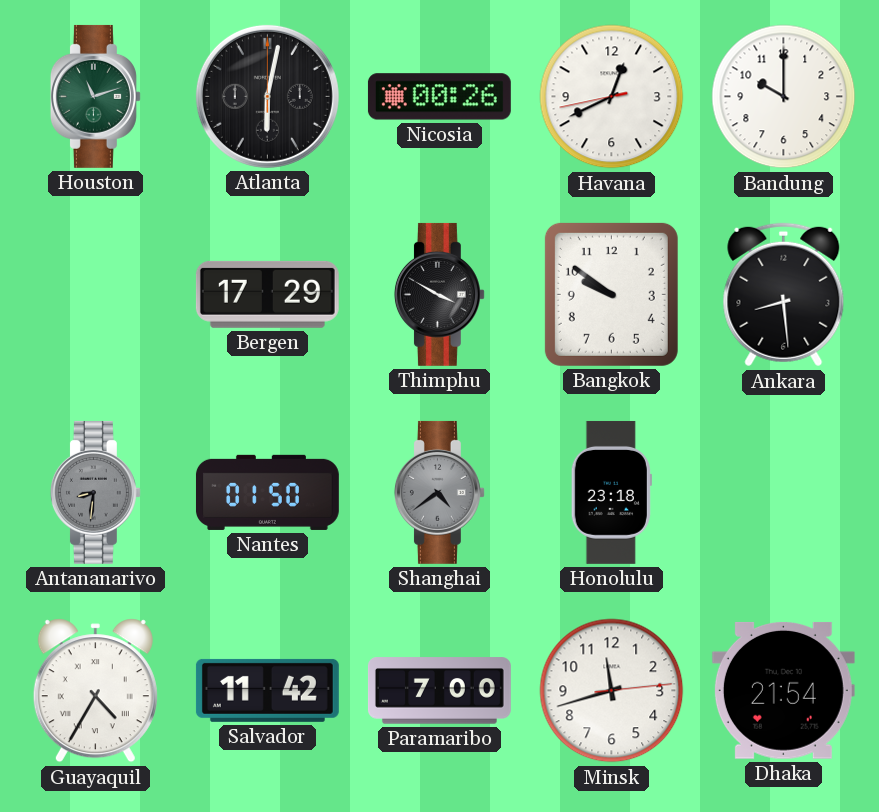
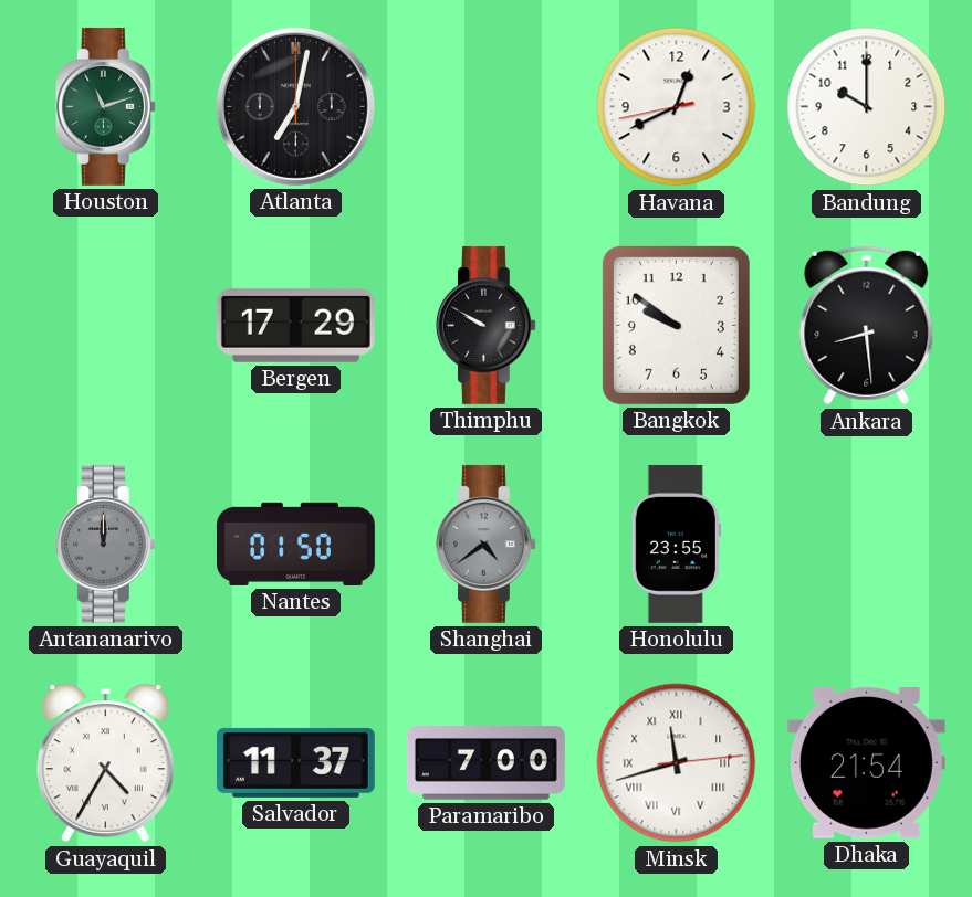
Atlanta: 6:02 -> 7:02 (295, 106)
Nicosia: 00:26 -> none (439, 97)
Thimphu: 3:50 -> 9:50 (485, 325)
Antananarivo: 8:31 -> 12:00 (105, 544)
Honolulu: 23:18 -> 23:55 (676, 544)
Salvador: 11:42 -> 11:37 (295, 762)
Minsk numerals: Arabic -> Roman (677, 763)
